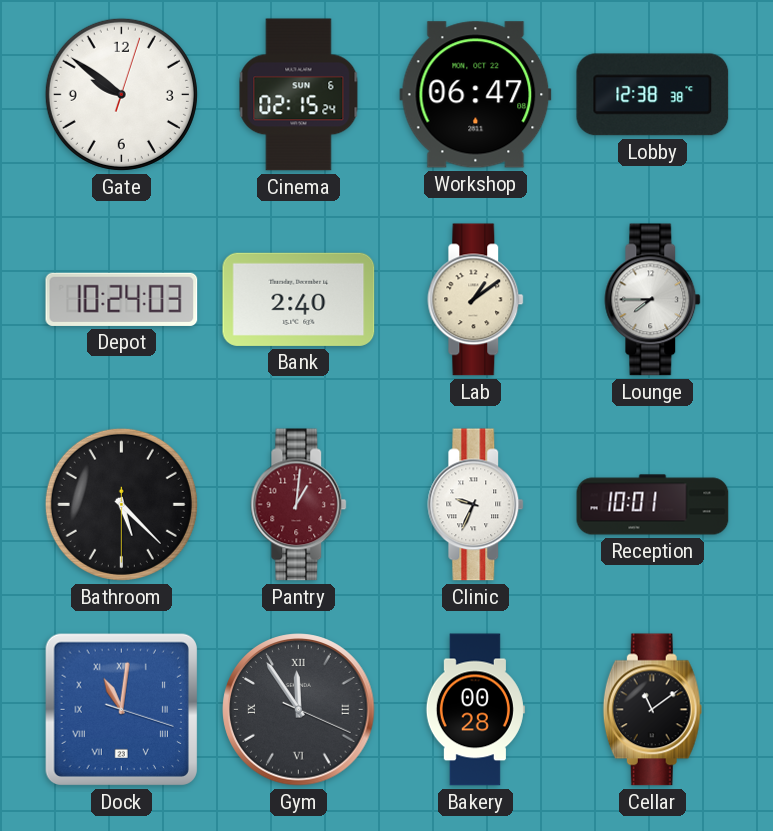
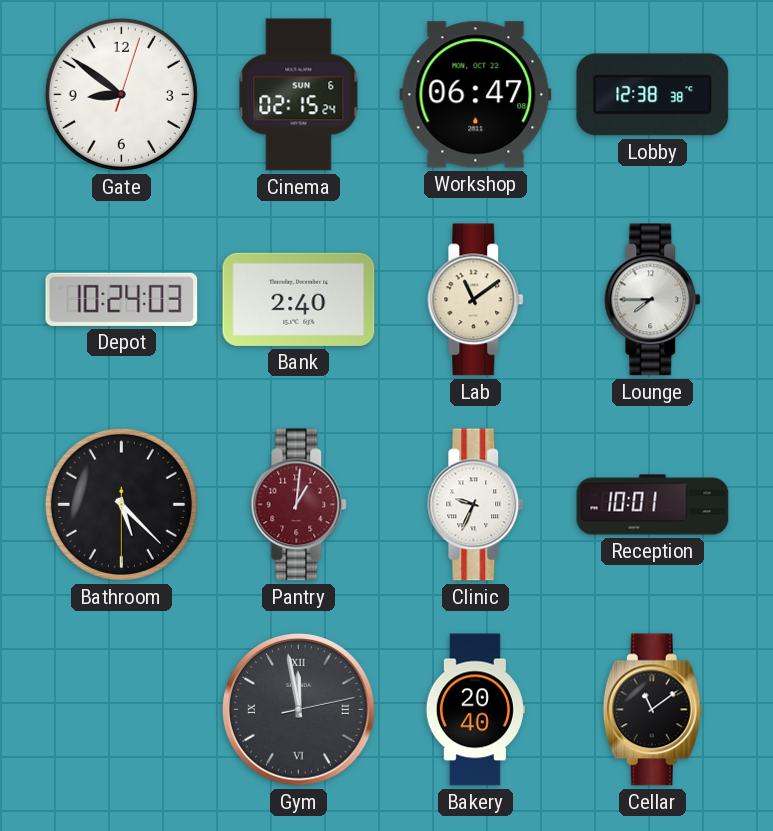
Gate: 9:51 -> 8:51 (121, 94)
Lab: 1:09 -> 11:09 (476, 300)
Dock: 11:01 -> none (121, 709)
Gym: 11:54 -> 11:58 (299, 710)
Bakery: 00:28 -> 20:40 (475, 710)
